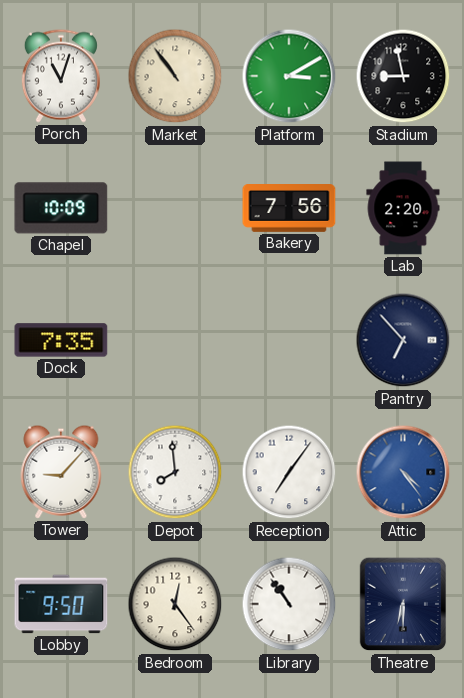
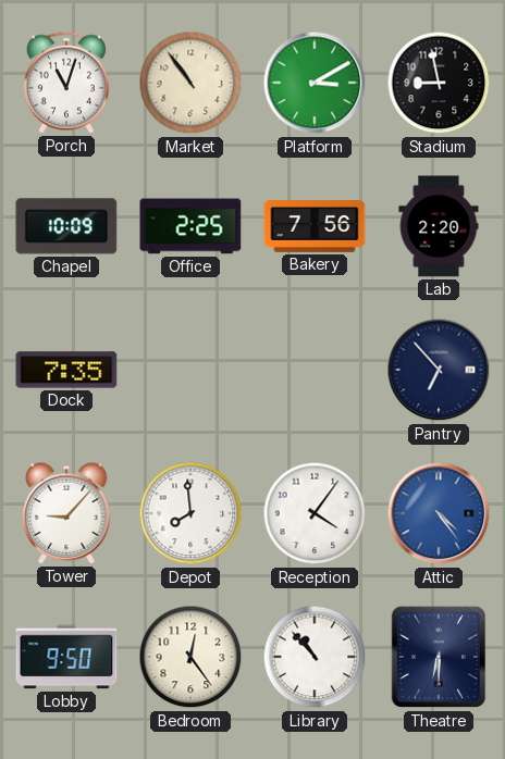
Office: none -> 2:25 (190, 226)
Reception: 7:06 -> 4:06 (315, 513)
Library: 10:54 -> 10:53 (315, 657)
